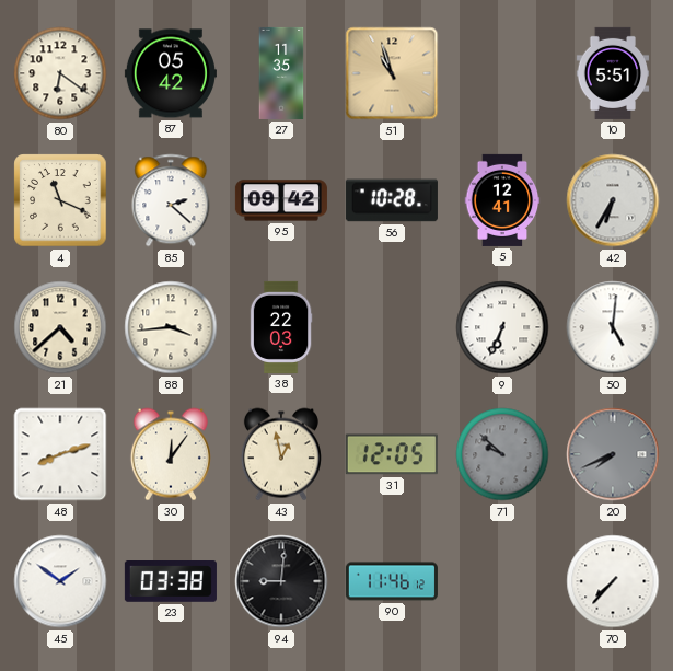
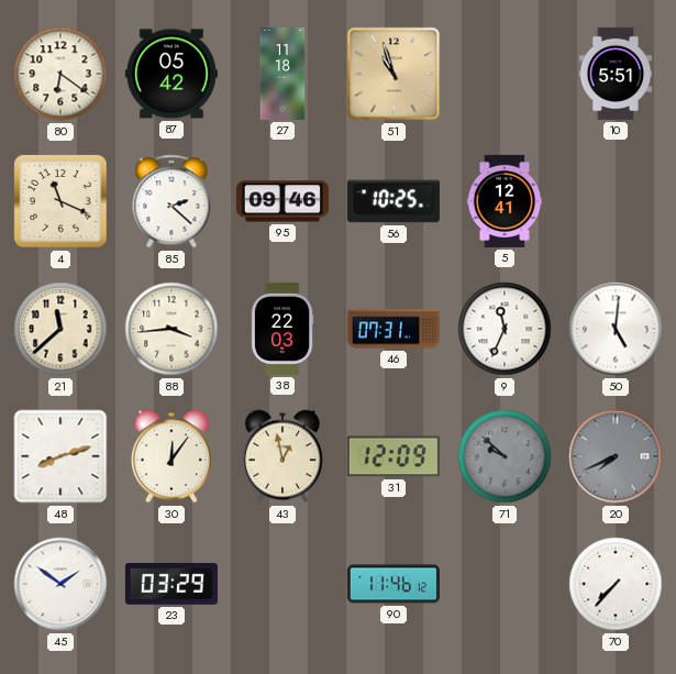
27: 11:35 -> 11:18 (282, 74)
95: 09:42 -> 09:46 (282, 201)
56: 10:28 -> 10:25 (394, 201)
42: 6:35 -> none (613, 200)
21: 4:38 -> 11:38 (60, 329)
46: none -> 07:31 (394, 329)
9: 6:34 -> 11:34 (505, 329)
31: 12:05 -> 12:09 (394, 456)
23: 03:38 -> 03:29 (171, 585)
94: 9:01 -> none (281, 581)
